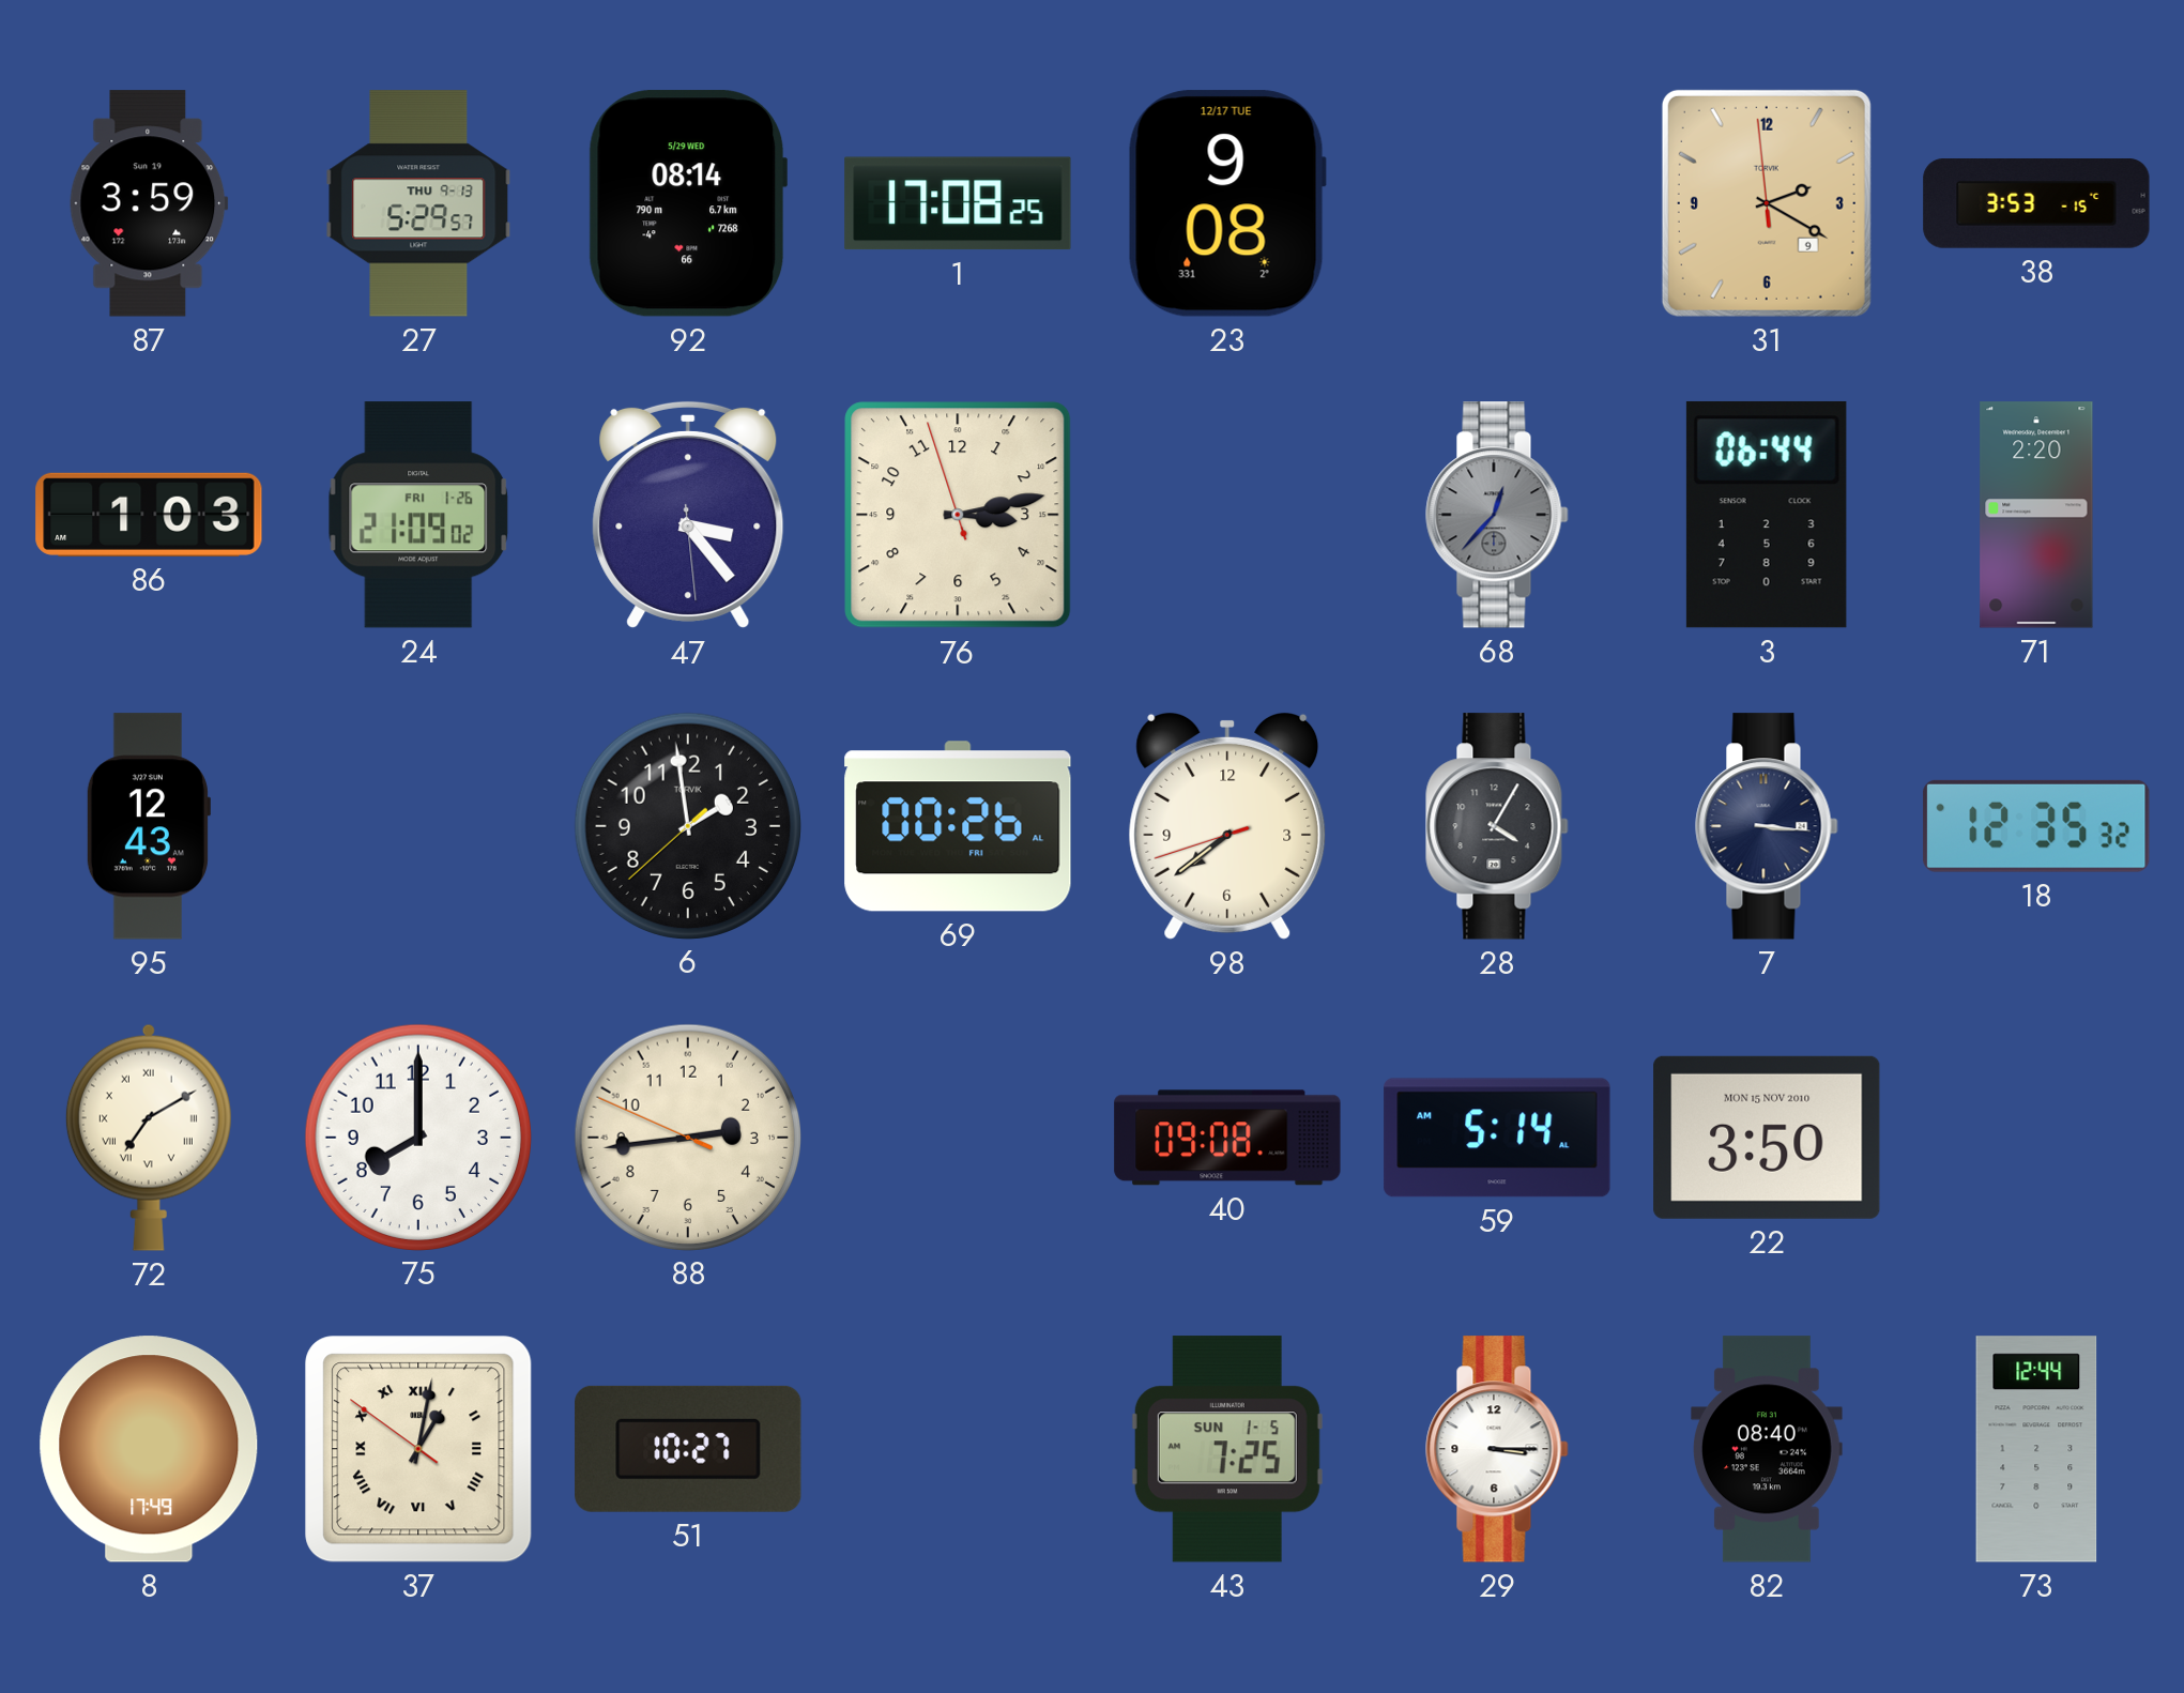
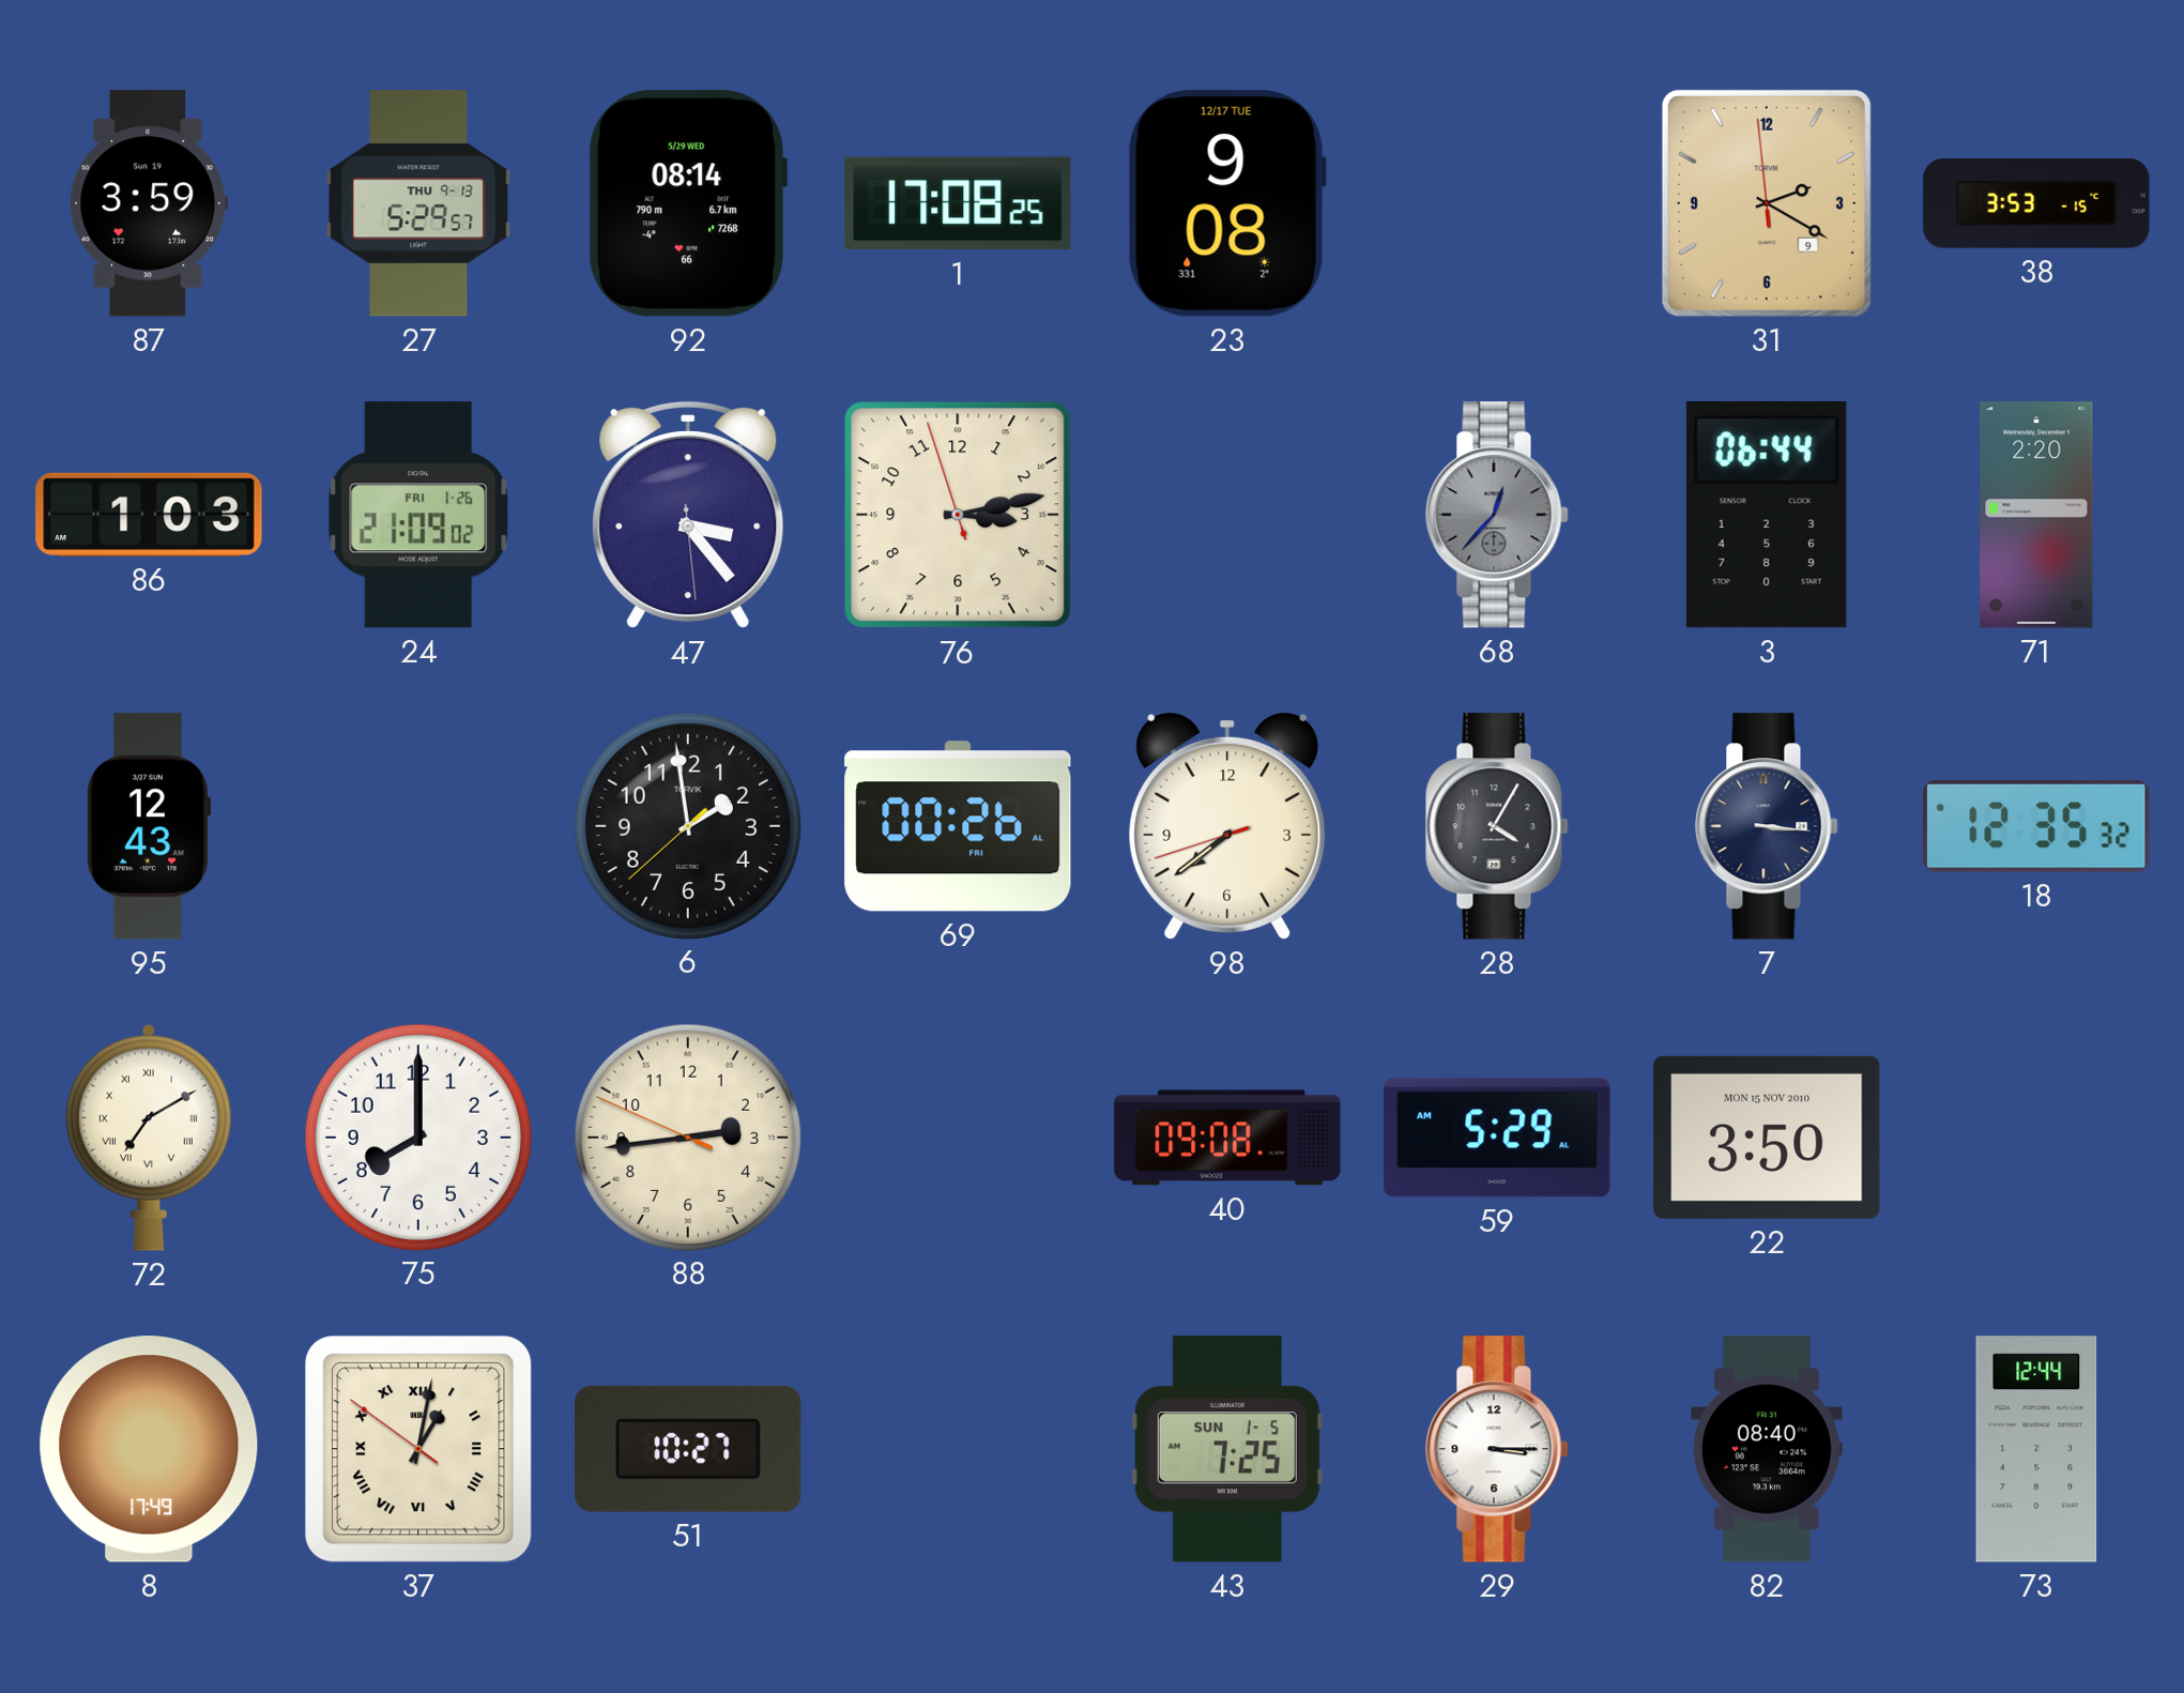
59: 5:14 -> 5:29 (1497, 1138)
